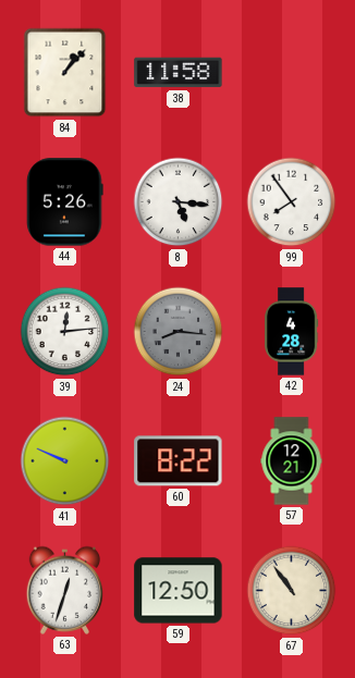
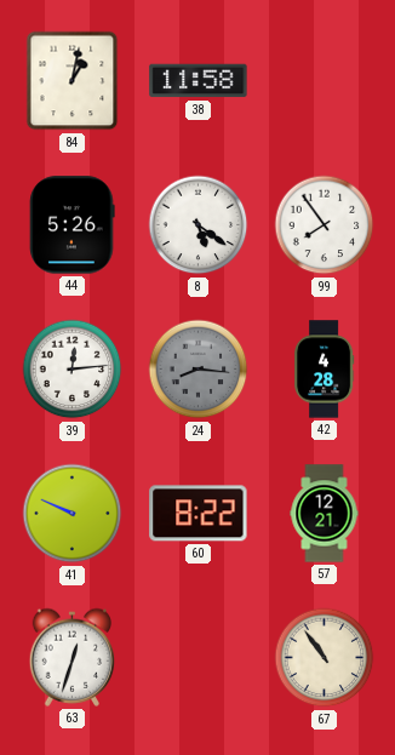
84: 1:07 -> 1:02 (73, 81)
8: 5:16 -> 5:21 (199, 225)
59: 12:50 -> none (179, 591)
